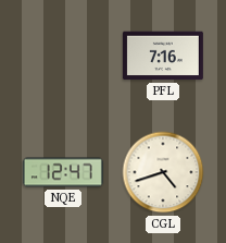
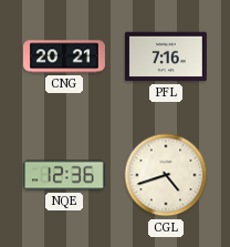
CNG: none -> 20:21 (64, 56)
NQE: 12:47 -> 12:36 (64, 175)
